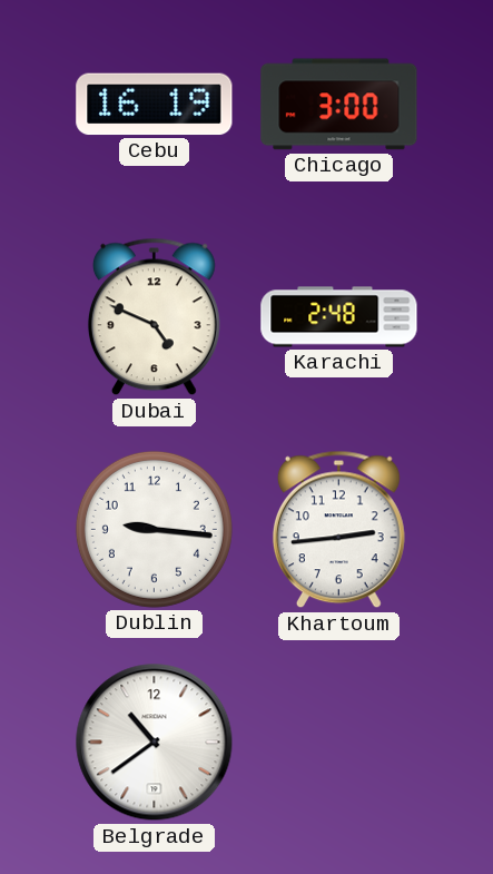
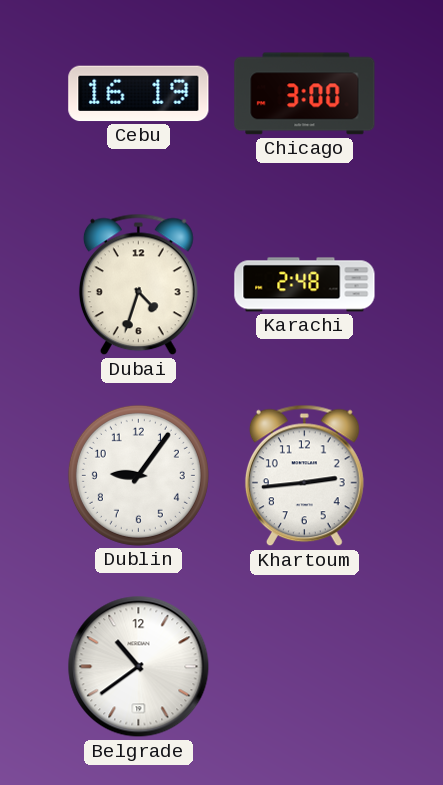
Dubai: 4:49 -> 4:33 (138, 285)
Dublin: 9:16 -> 9:06 (138, 475)
